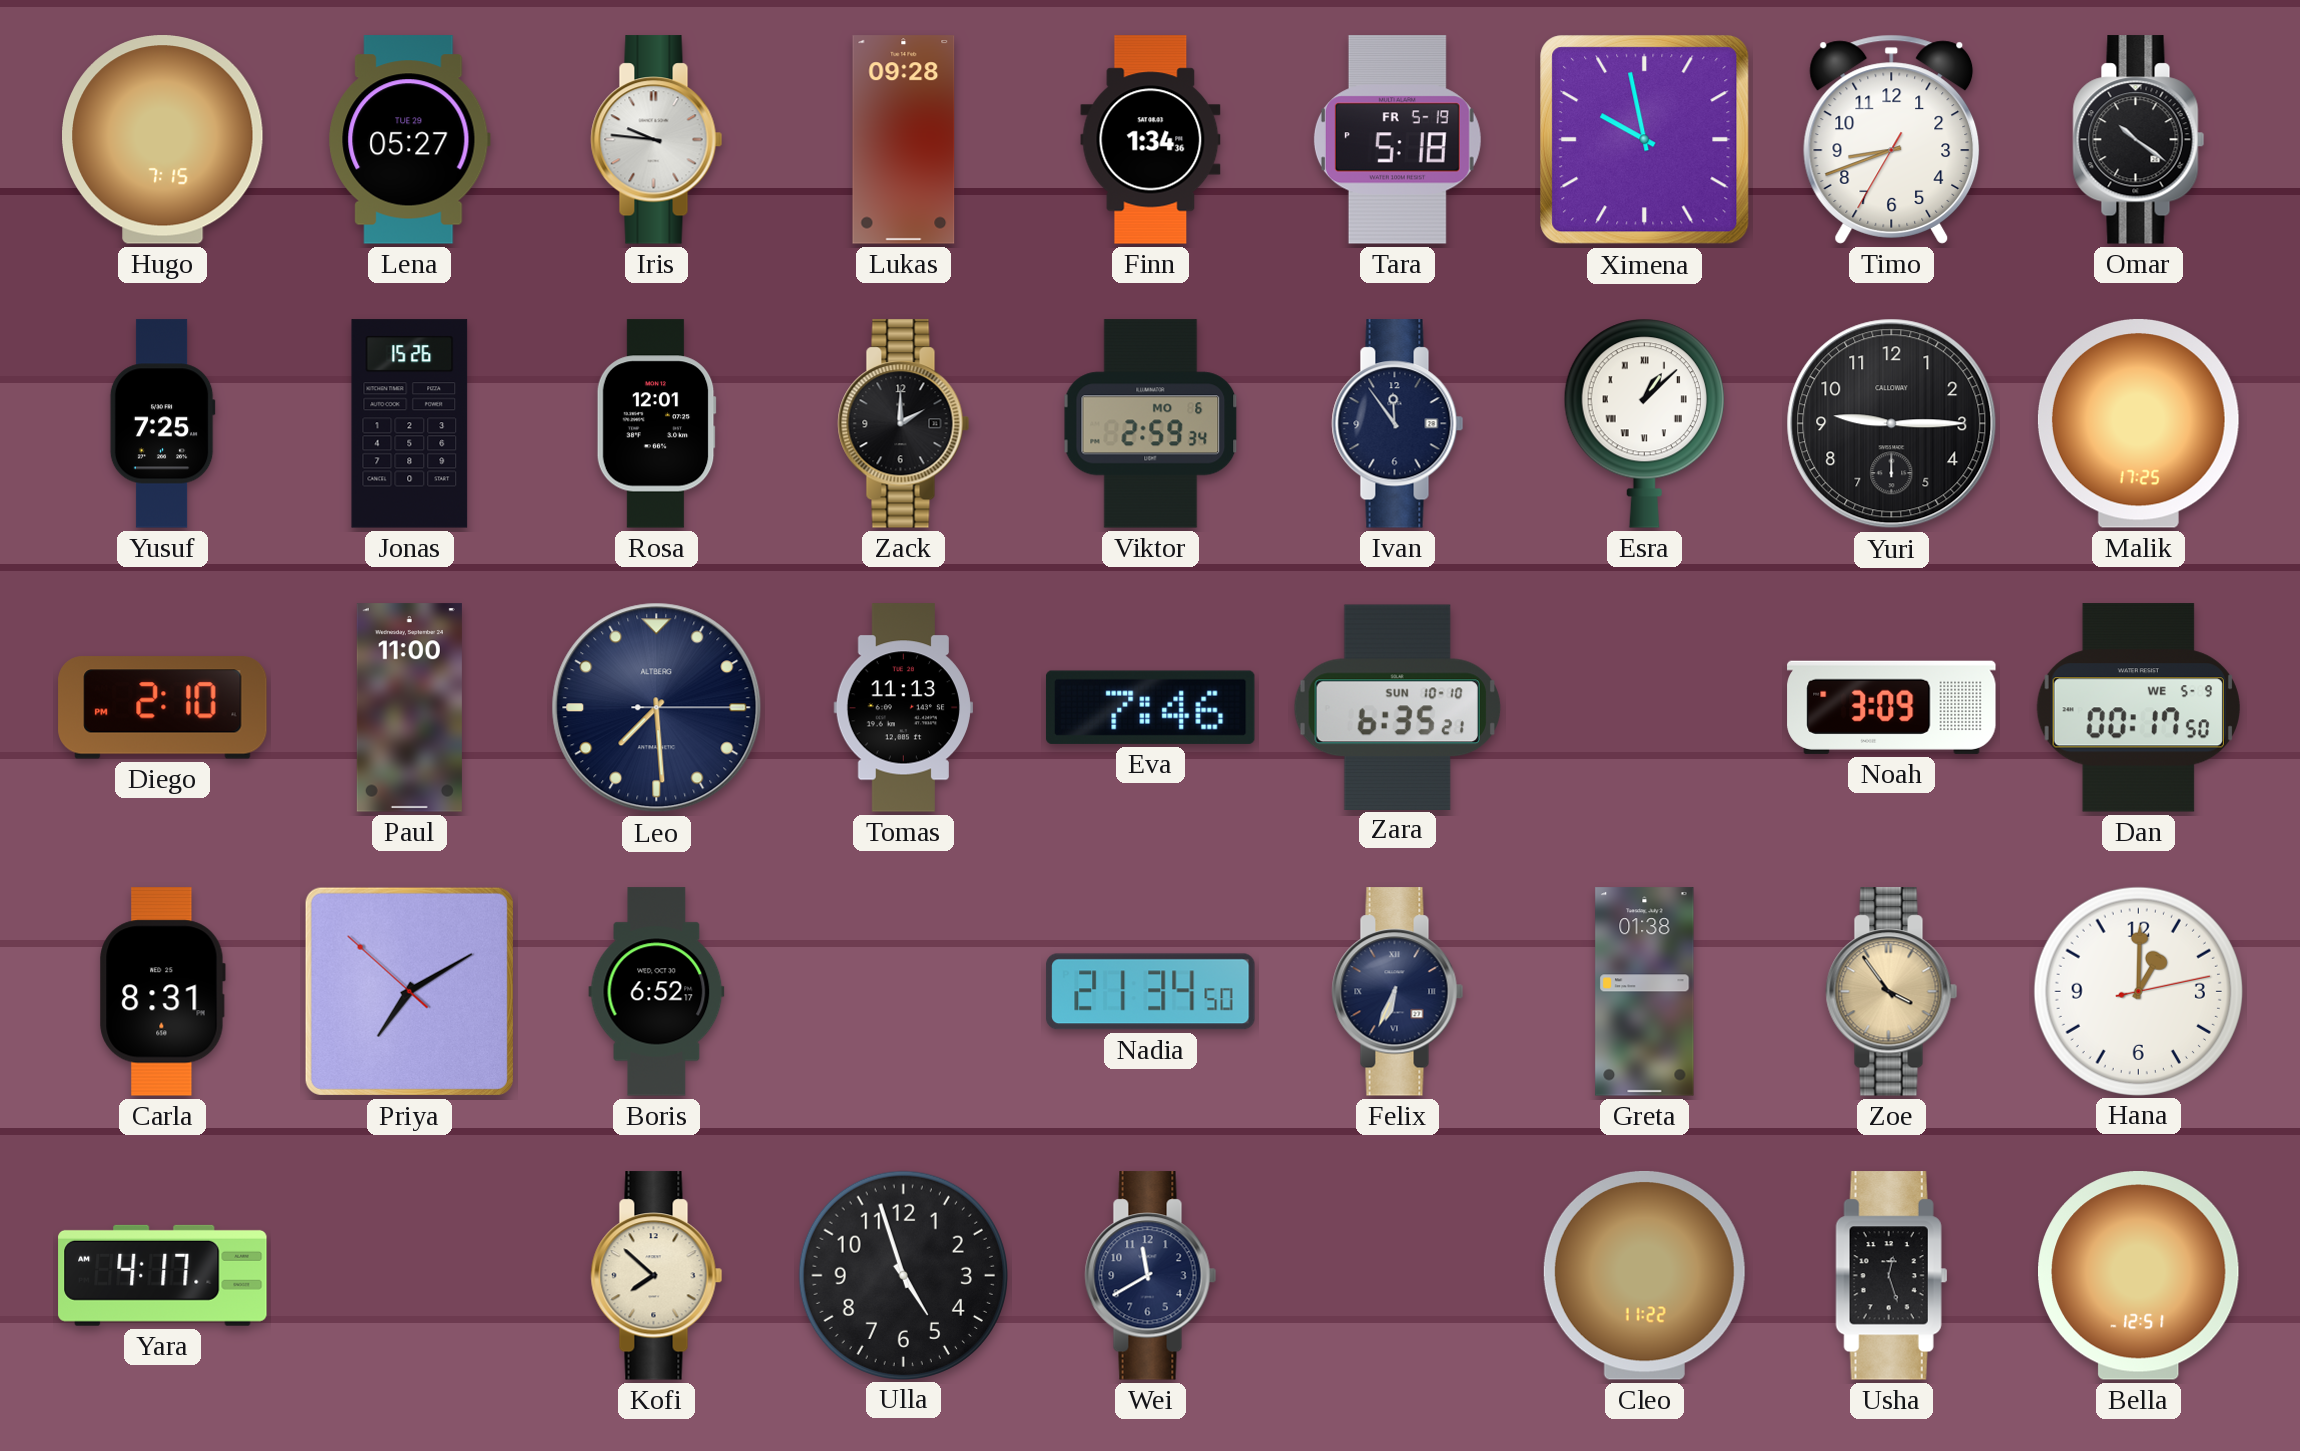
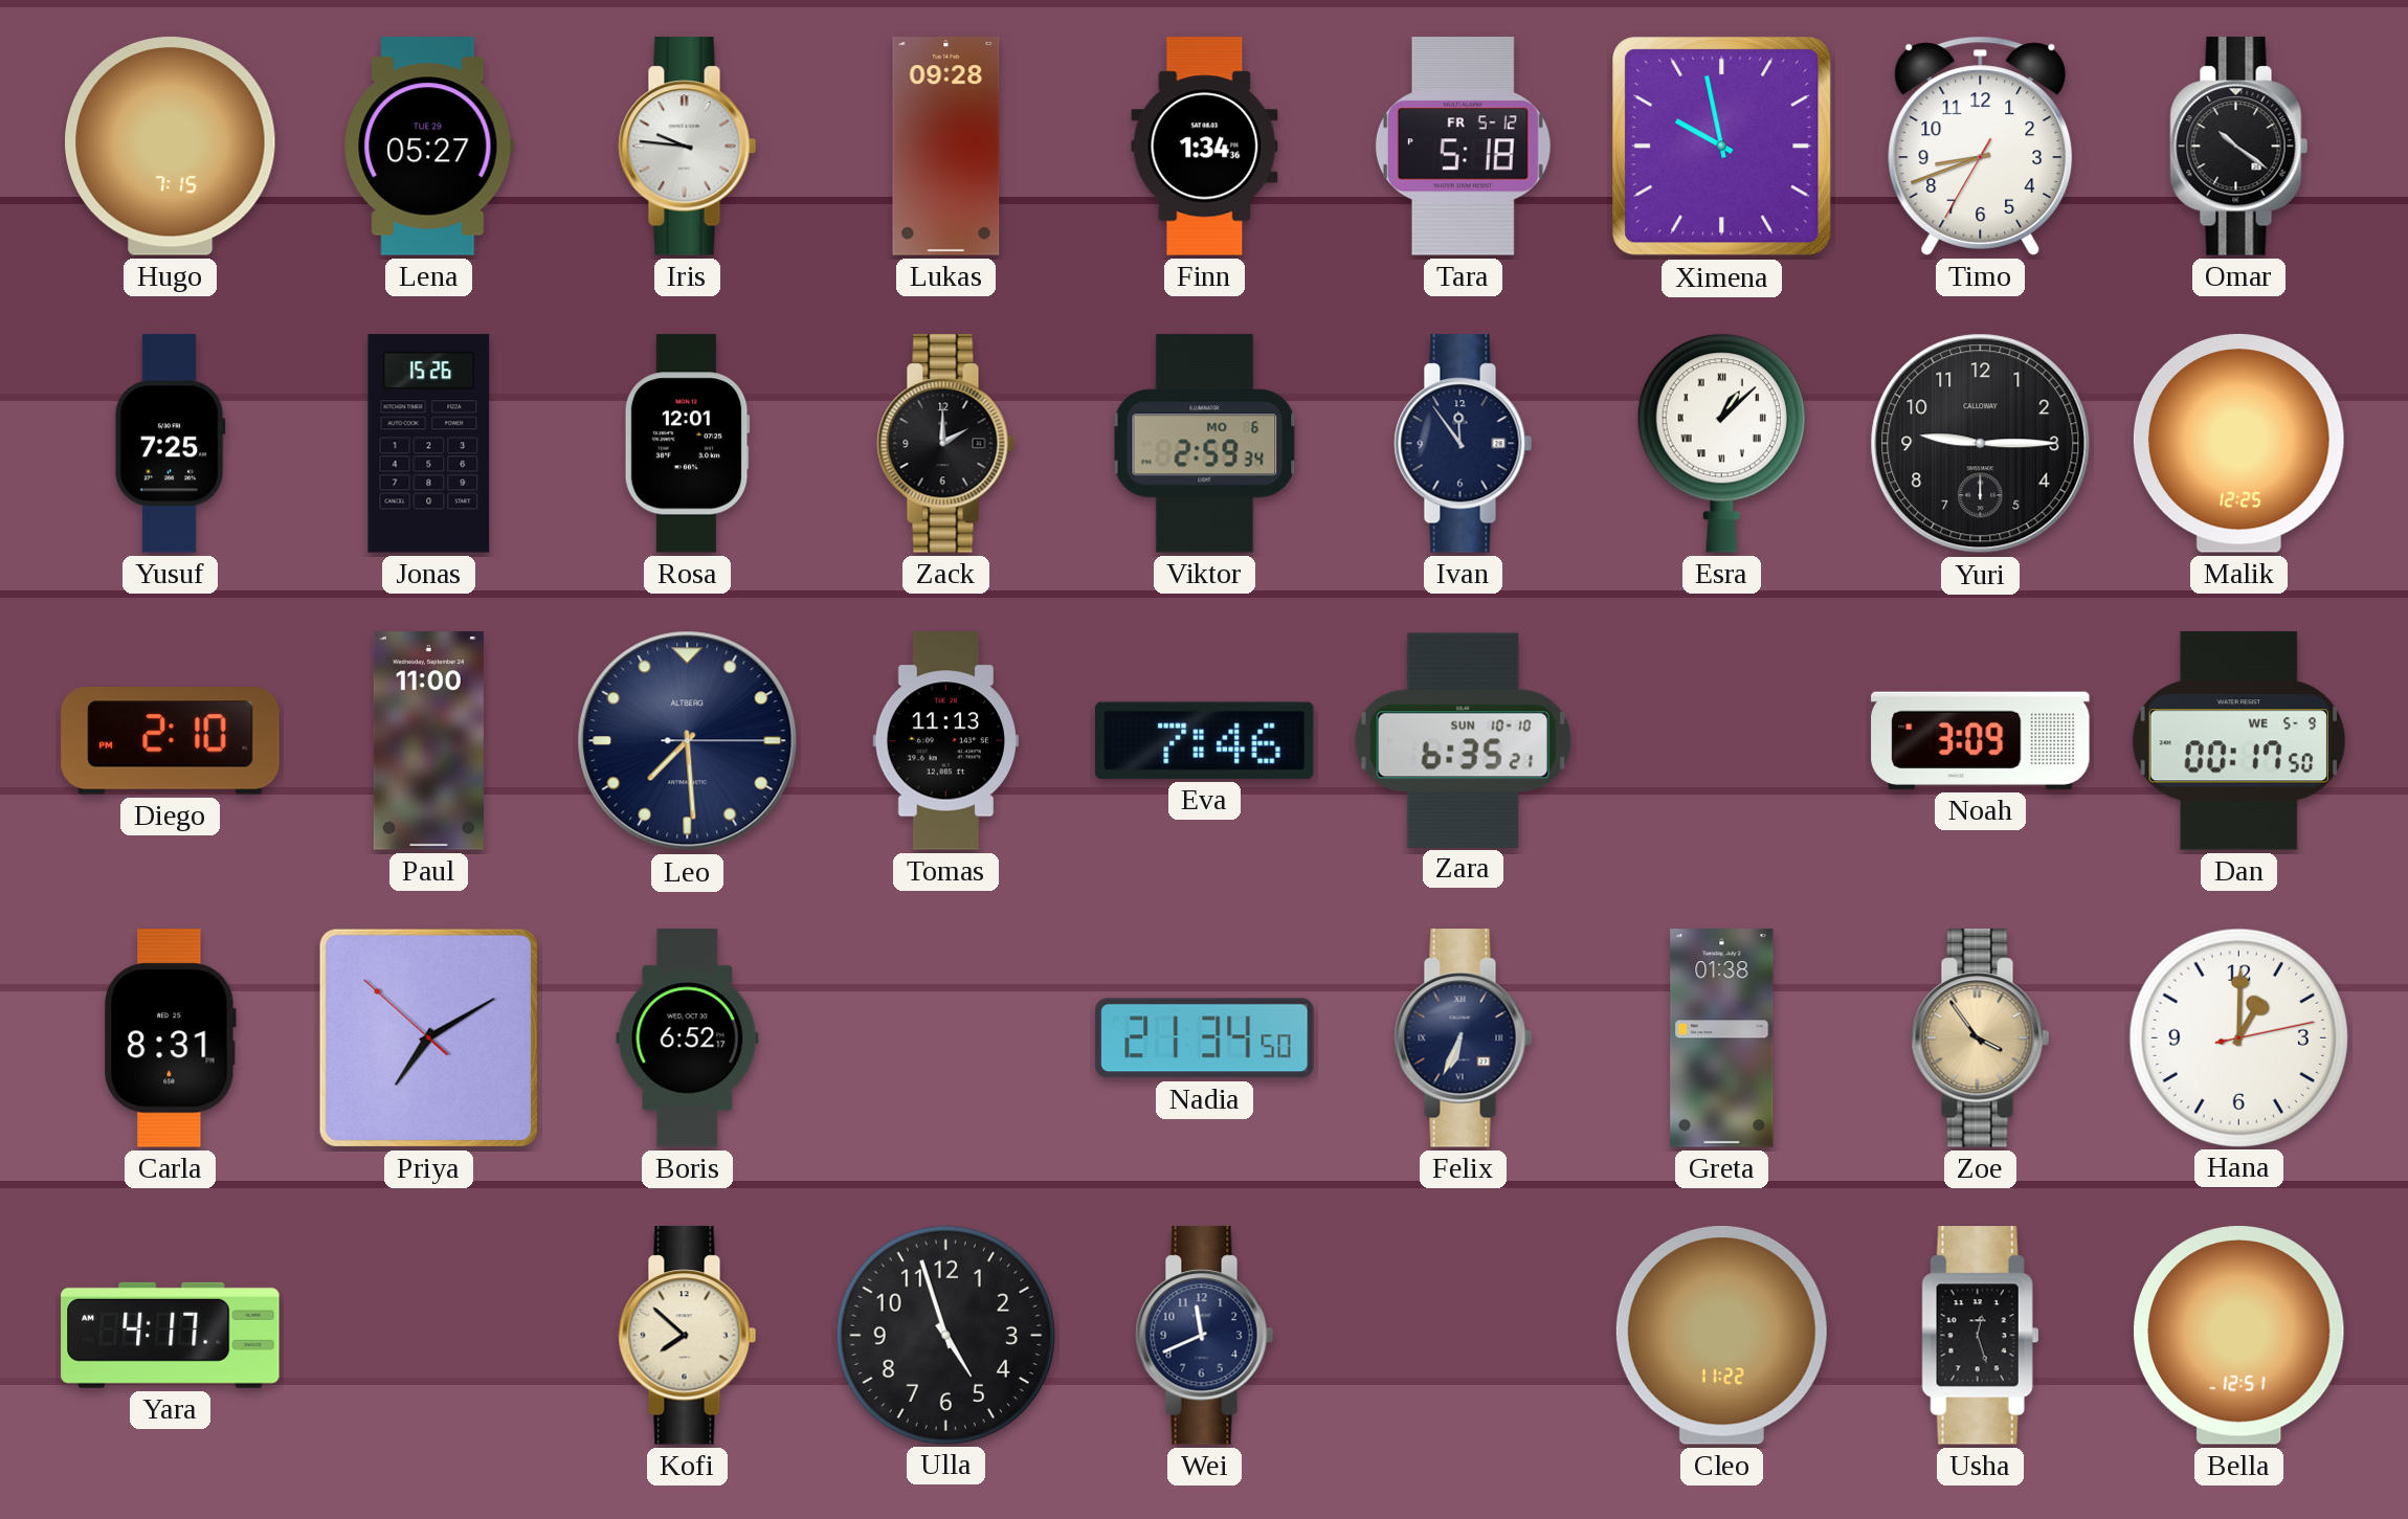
Tara date: FR 5-19 -> FR 5-12 (1463, 147)
Malik: 17:25 -> 12:25 (2238, 443)
Wei: 11:40 -> 11:41 (1205, 1336)
